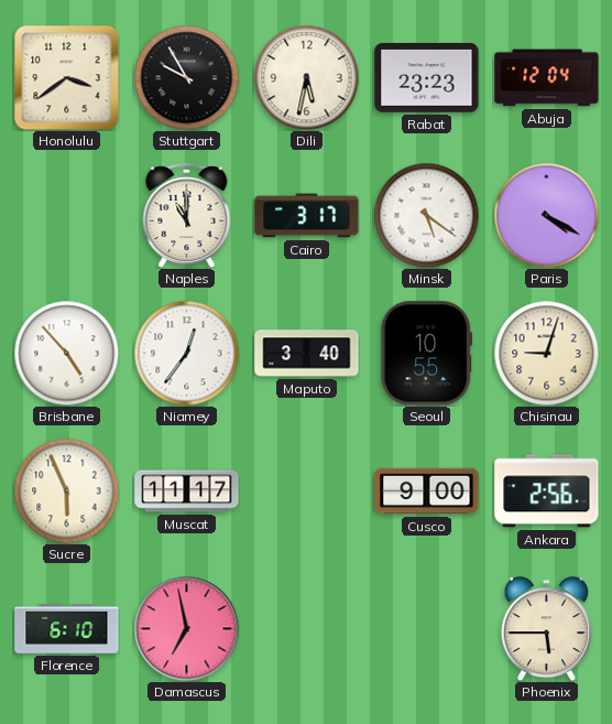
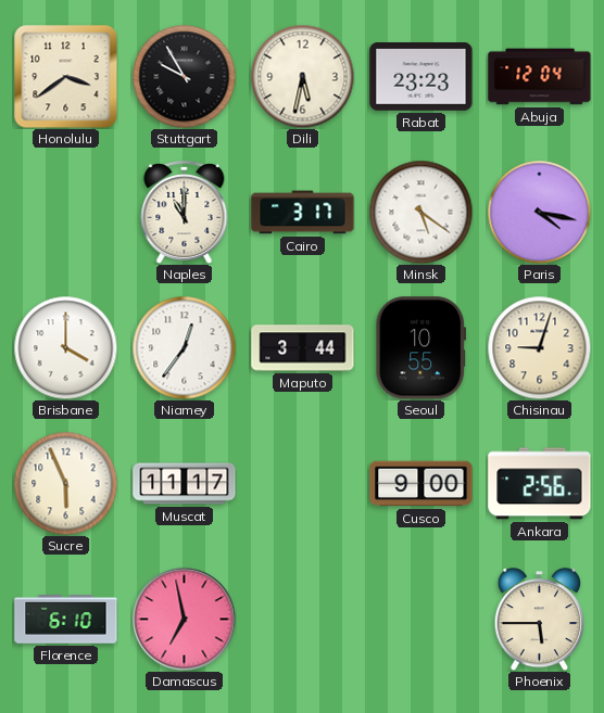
Paris: 4:20 -> 4:17 (539, 212)
Brisbane: 4:53 -> 4:00 (65, 347)
Maputo: 3:40 -> 3:44 (303, 348)
